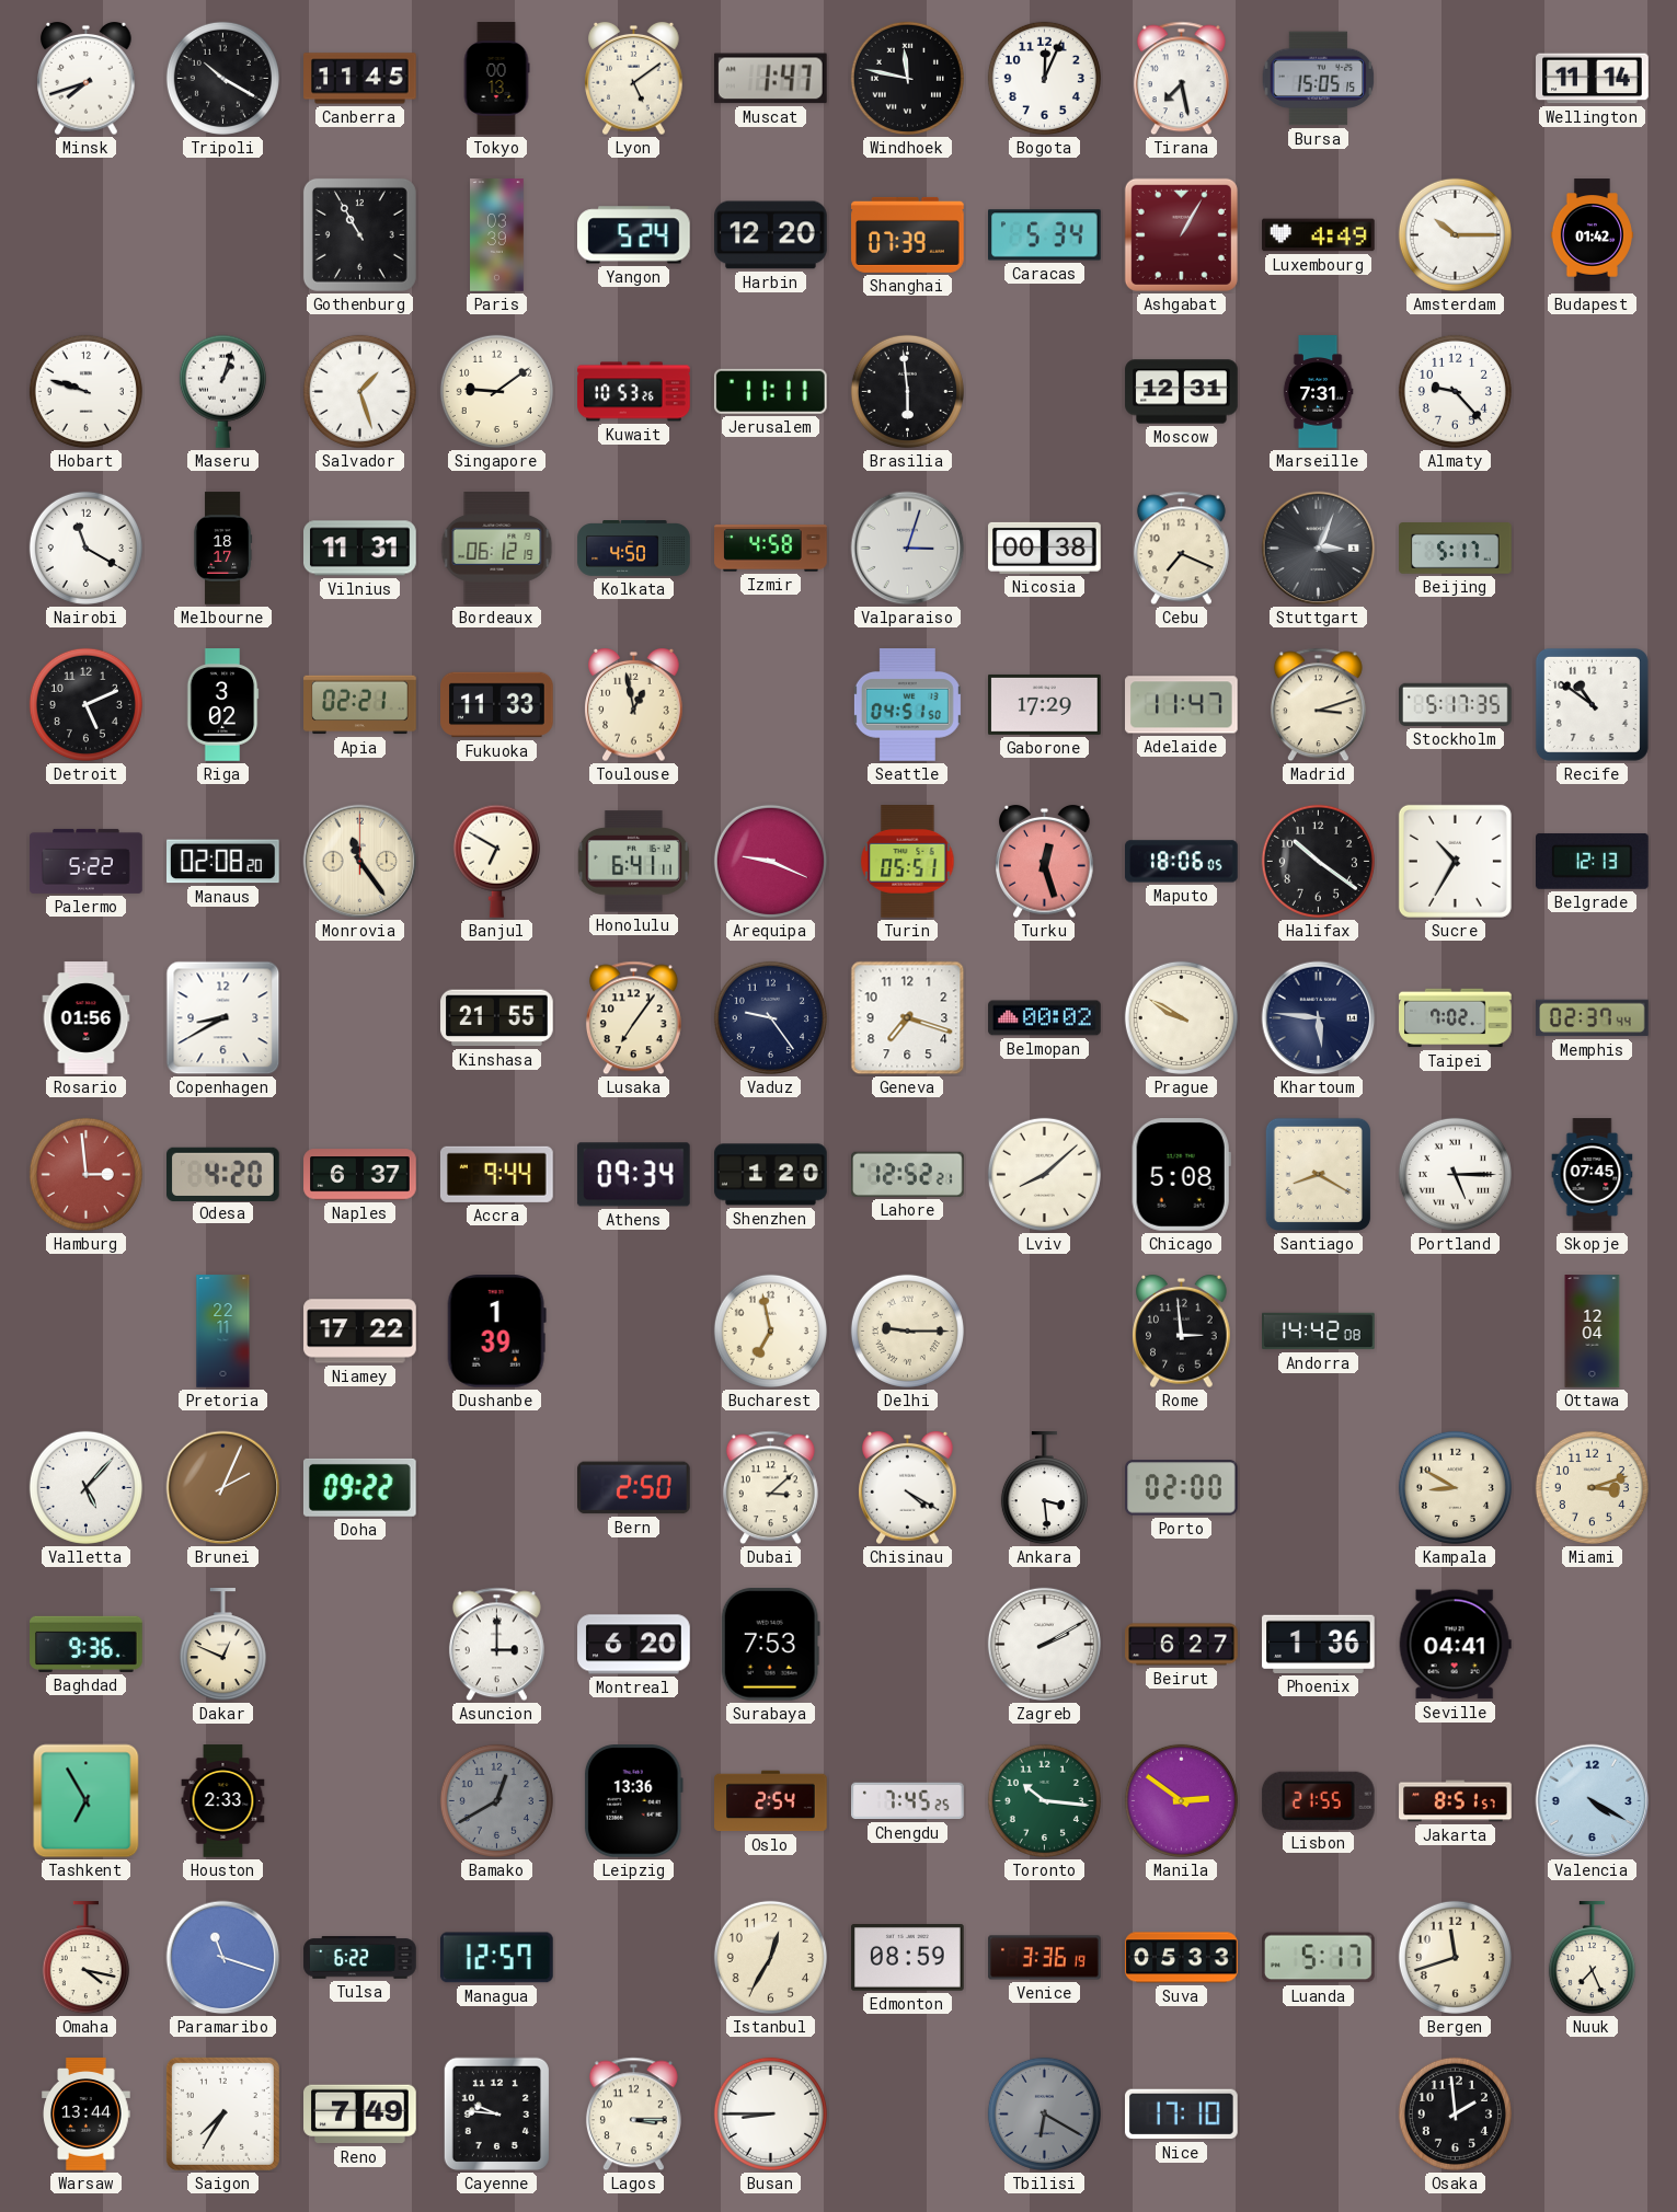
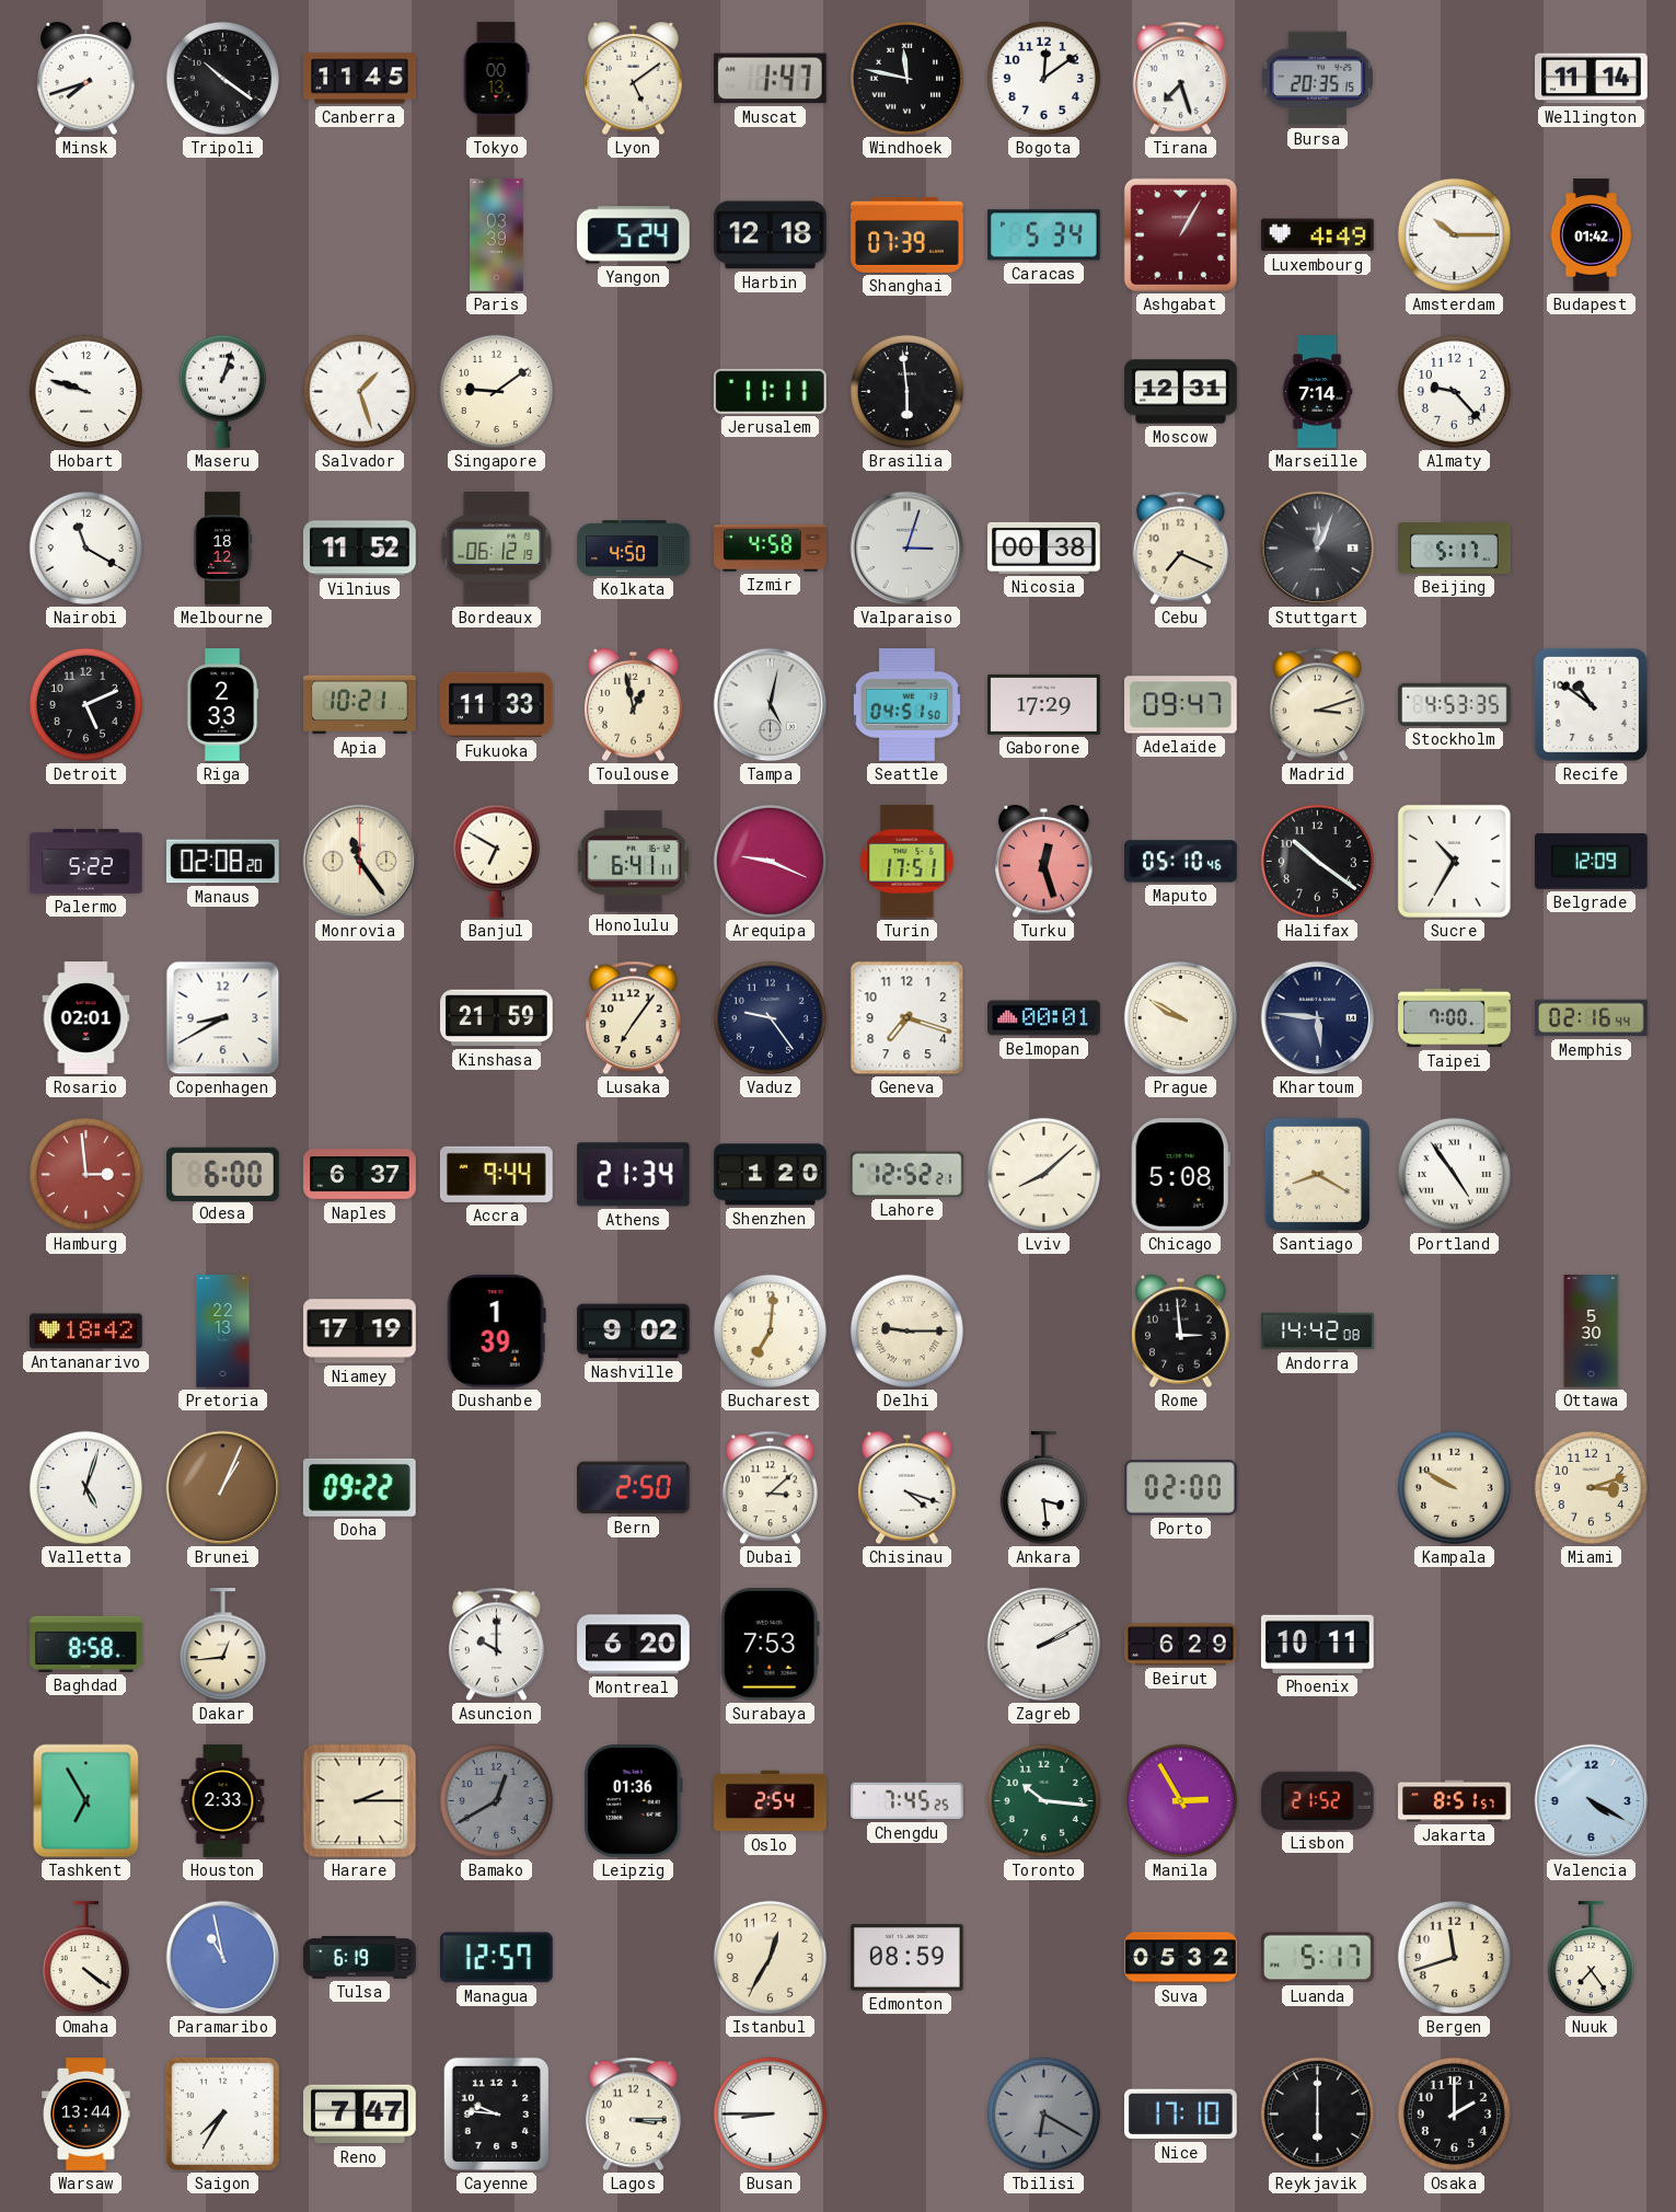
Tripoli: 10:20 -> 10:21 (222, 78)
Bogota: 12:04 -> 12:09 (1043, 78)
Tirana: 7:28 -> 7:27 (1180, 79)
Bursa: 15:05 -> 20:35 (1318, 79)
Gothenburg: 10:55 -> none (359, 234)
Harbin: 12:20 -> 12:18 (771, 235)
Kuwait: 10:53 -> none (634, 392)
Marseille: 7:31 -> 7:14 (1317, 392)
Melbourne: 18:17 -> 18:12 (223, 549)
Vilnius: 11:31 -> 11:52 (360, 549)
Stuttgart: 3:04 -> 12:04 (1318, 549)
Riga: 3:02 -> 2:33 (222, 705)
Apia: 02:21 -> 10:21 (360, 705)
Tampa: none -> 5:02 (771, 705)
Adelaide: 11:47 -> 09:47 (1181, 705)
Stockholm: 5:17 -> 4:53 (1455, 704)
Turin: 05:51 -> 17:51 (908, 862)
Maputo: 18:06 -> 05:10 (1181, 862)
Belgrade: 12:13 -> 12:09 (1592, 861)
Rosario: 01:56 -> 02:01 (86, 1018)
Kinshasa: 21:55 -> 21:59 (497, 1018)
Belmopan: 00:02 -> 00:01 (1044, 1018)
Taipei: 7:02 -> 7:00 (1455, 1018)
Memphis: 02:37 -> 02:16 (1592, 1018)
Odesa: 4:20 -> 6:00 (223, 1174)
Athens: 09:34 -> 21:34 (633, 1175)
Portland: 5:15 -> 4:54 (1454, 1174)
Skopje: 07:45 -> none (1593, 1175)
Antananarivo: none -> 18:42 (86, 1332)
Pretoria: 22:11 -> 22:13 (223, 1332)
Niamey: 17:22 -> 17:19 (360, 1332)
Nashville: none -> 9:02 (634, 1332)
Bucharest: 6:58 -> 7:01 (770, 1330)
Ottawa: 12:04 -> 5:30 (1592, 1332)
Valletta: 5:07 -> 5:03 (85, 1487)
Brunei: 2:04 -> 1:04 (223, 1488)
Chisinau: 4:20 -> 4:18 (908, 1488)
Kampala: 8:50 -> 9:50 (1454, 1487)
Baghdad: 9:36 -> 8:58 (86, 1644)
Dakar: 12:49 -> 12:44 (222, 1645)
Asuncion: 3:00 -> 10:00 (496, 1645)
Beirut: 6:27 -> 6:29 (1181, 1645)
Phoenix: 1:36 -> 10:11 (1318, 1644)
Seville: 04:41 -> none (1455, 1645)
Harare: none -> 2:15 (360, 1801)
Leipzig: 13:36 -> 01:36 (633, 1801)
Manila: 2:51 -> 2:55 (1180, 1800)
Lisbon: 21:55 -> 21:52 (1317, 1800)
Omaha: 4:17 -> 4:21 (85, 1958)
Paramaribo: 11:18 -> 10:58 (223, 1958)
Tulsa: 6:22 -> 6:19 (360, 1958)
Venice: 3:36 -> none (1045, 1958)
Suva: 05:33 -> 05:32 (1181, 1958)
Nuuk: 7:26 -> 7:24 (1591, 1958)
Reno: 7:49 -> 7:47 (360, 2115)
Reykjavik: none -> 6:00 (1317, 2113)
Osaka: 1:59 -> 2:00 (1454, 2113)
